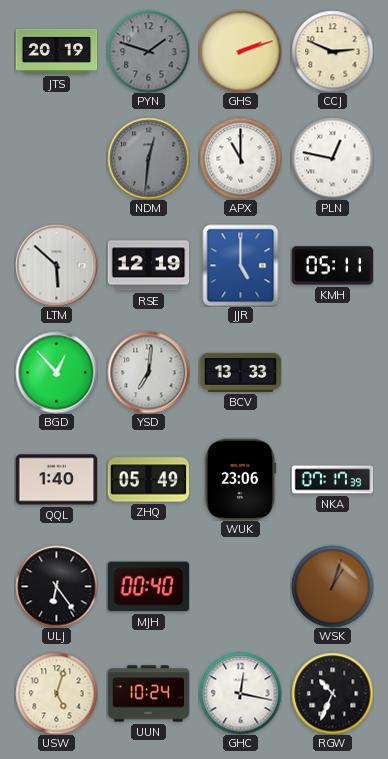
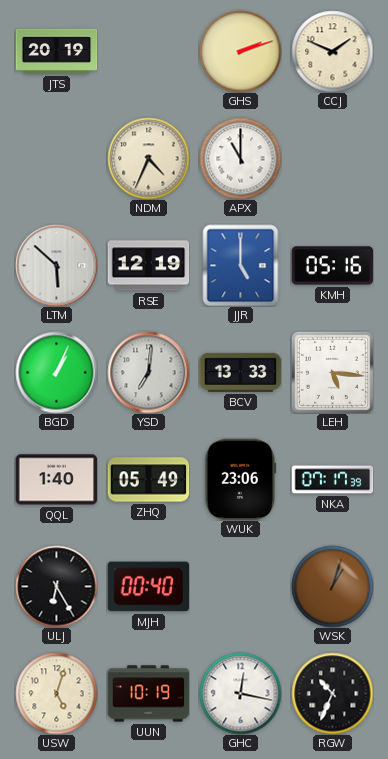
PYN: 1:48 -> none (148, 51)
CCJ: 2:49 -> 1:49 (332, 51)
NDM: 12:31 -> 4:34 (148, 158)
NDM dial: grey -> cream (148, 158)
PLN: 12:47 -> none (332, 158)
KMH: 05:11 -> 05:16 (332, 266)
BGD: 12:53 -> 1:04 (56, 372)
LEH: none -> 5:16 (332, 372)
ULJ: 6:24 -> 6:25 (56, 586)
UUN: 10:24 -> 10:19 (148, 694)
